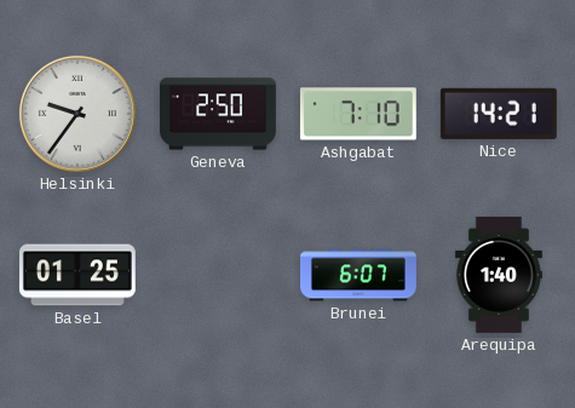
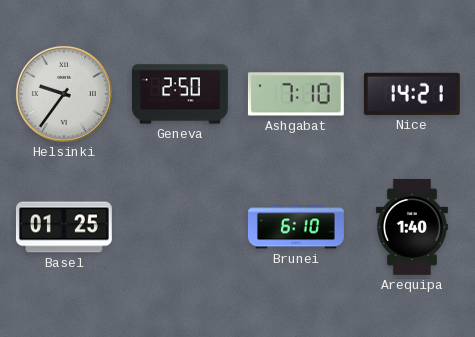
Brunei: 6:07 -> 6:10 (297, 227)
